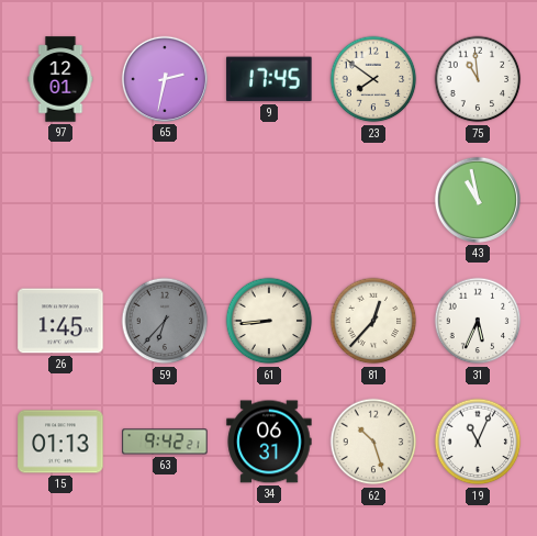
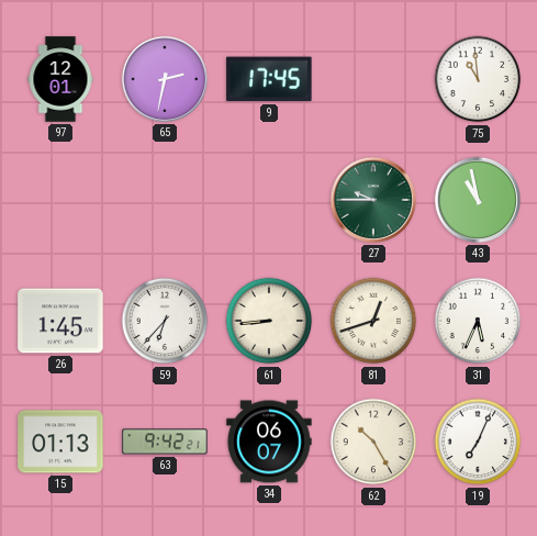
23: 7:51 -> none (373, 79)
27: none -> 9:45 (373, 200)
59 dial: grey -> white (165, 321)
81: 12:37 -> 12:42 (373, 321)
34: 06:31 -> 06:07 (269, 442)
62: 10:27 -> 10:25 (373, 442)
19: 11:04 -> 7:04 (478, 442)
